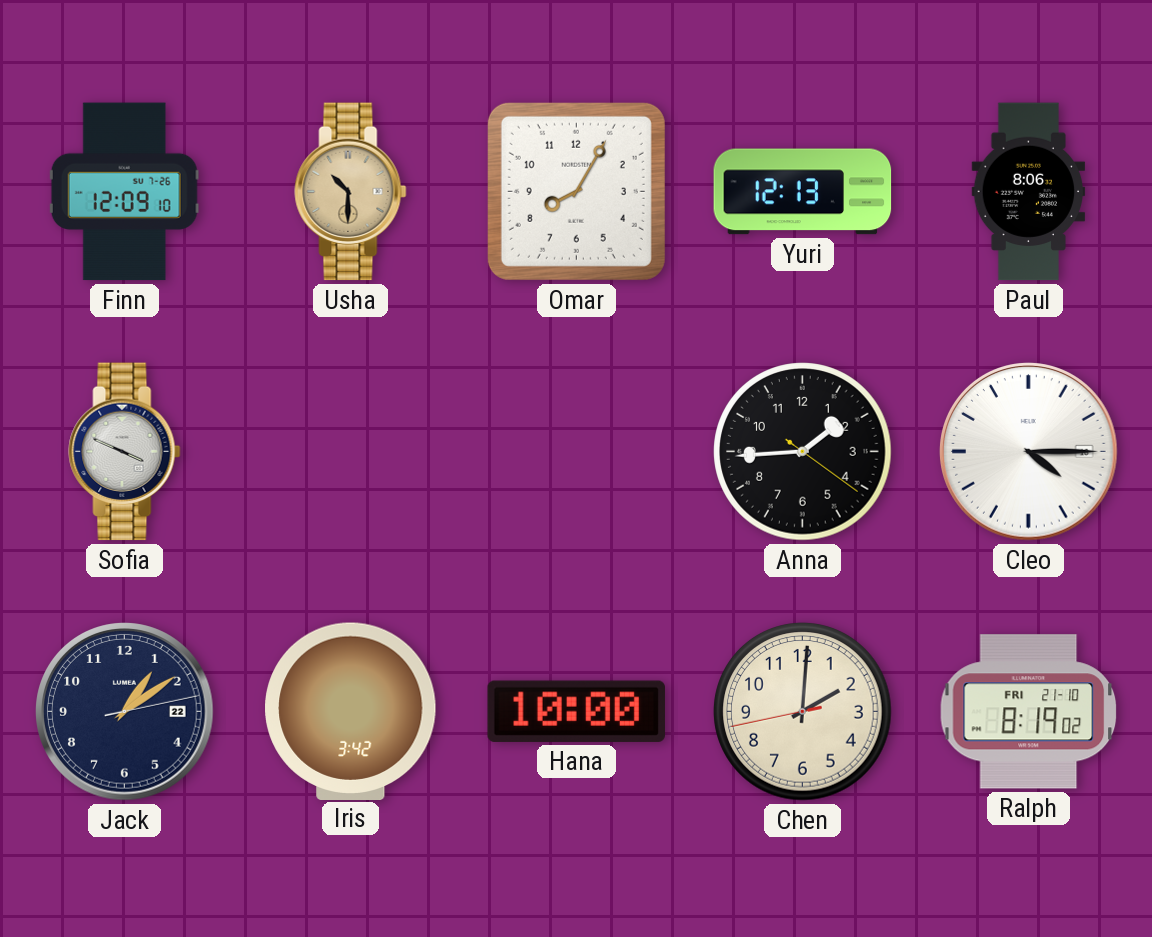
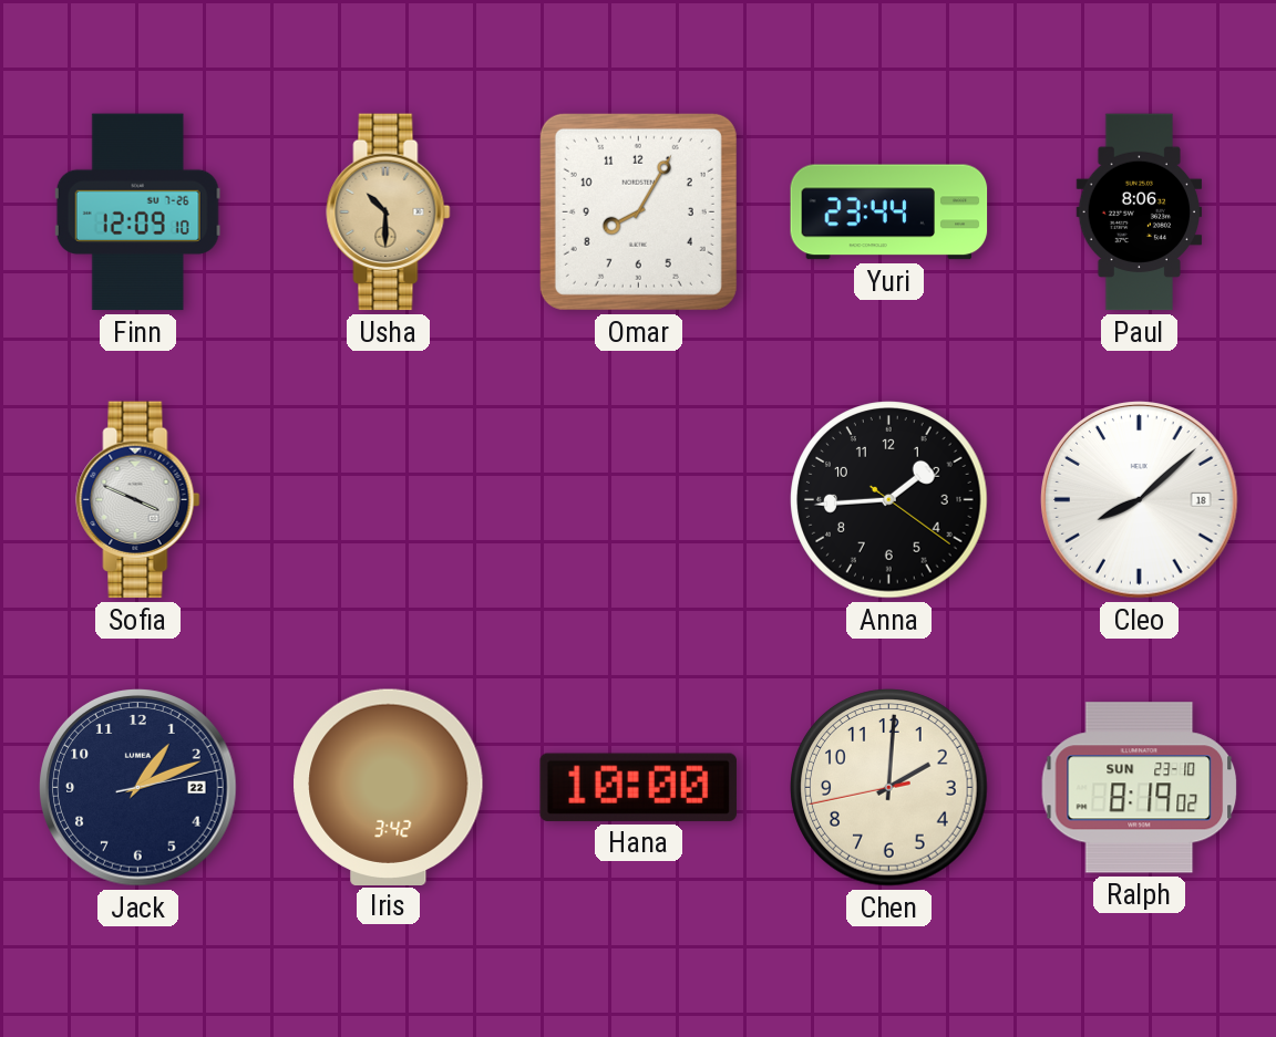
Yuri: 12:13 -> 23:44 (889, 212)
Cleo: 4:15 -> 8:08 (1140, 500)
Jack: 1:09 -> 1:11 (138, 788)
Ralph date: FRI 21-10 -> SUN 23-10 (1140, 788)
